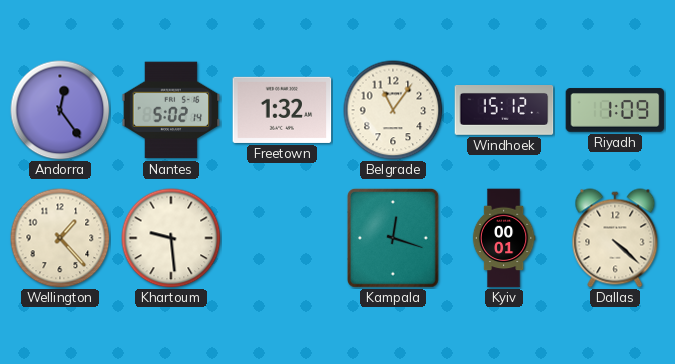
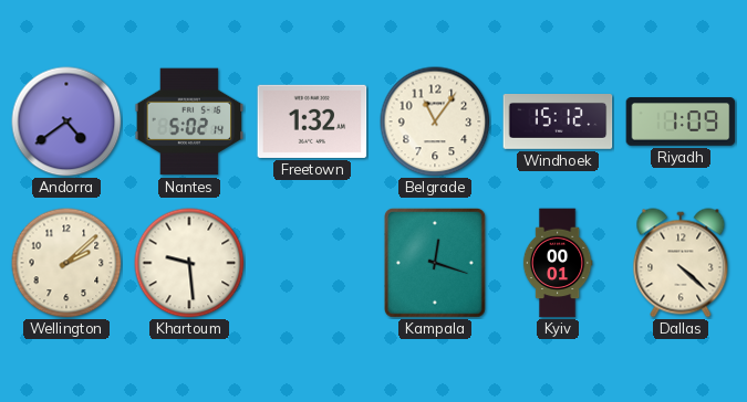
Andorra: 12:24 -> 4:39 (66, 121)
Wellington: 1:23 -> 2:08 (66, 263)
